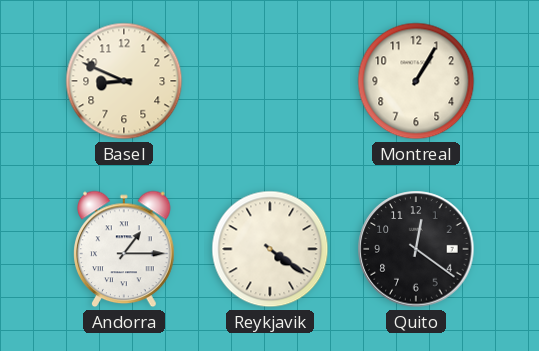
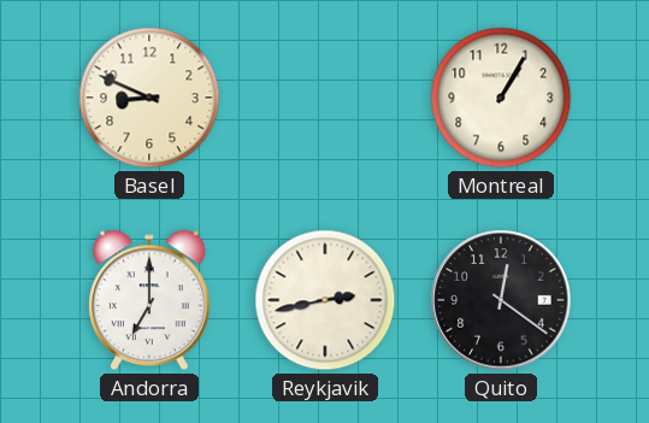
Andorra: 1:15 -> 7:00 (149, 300)
Reykjavik: 4:21 -> 2:43 (325, 300)
